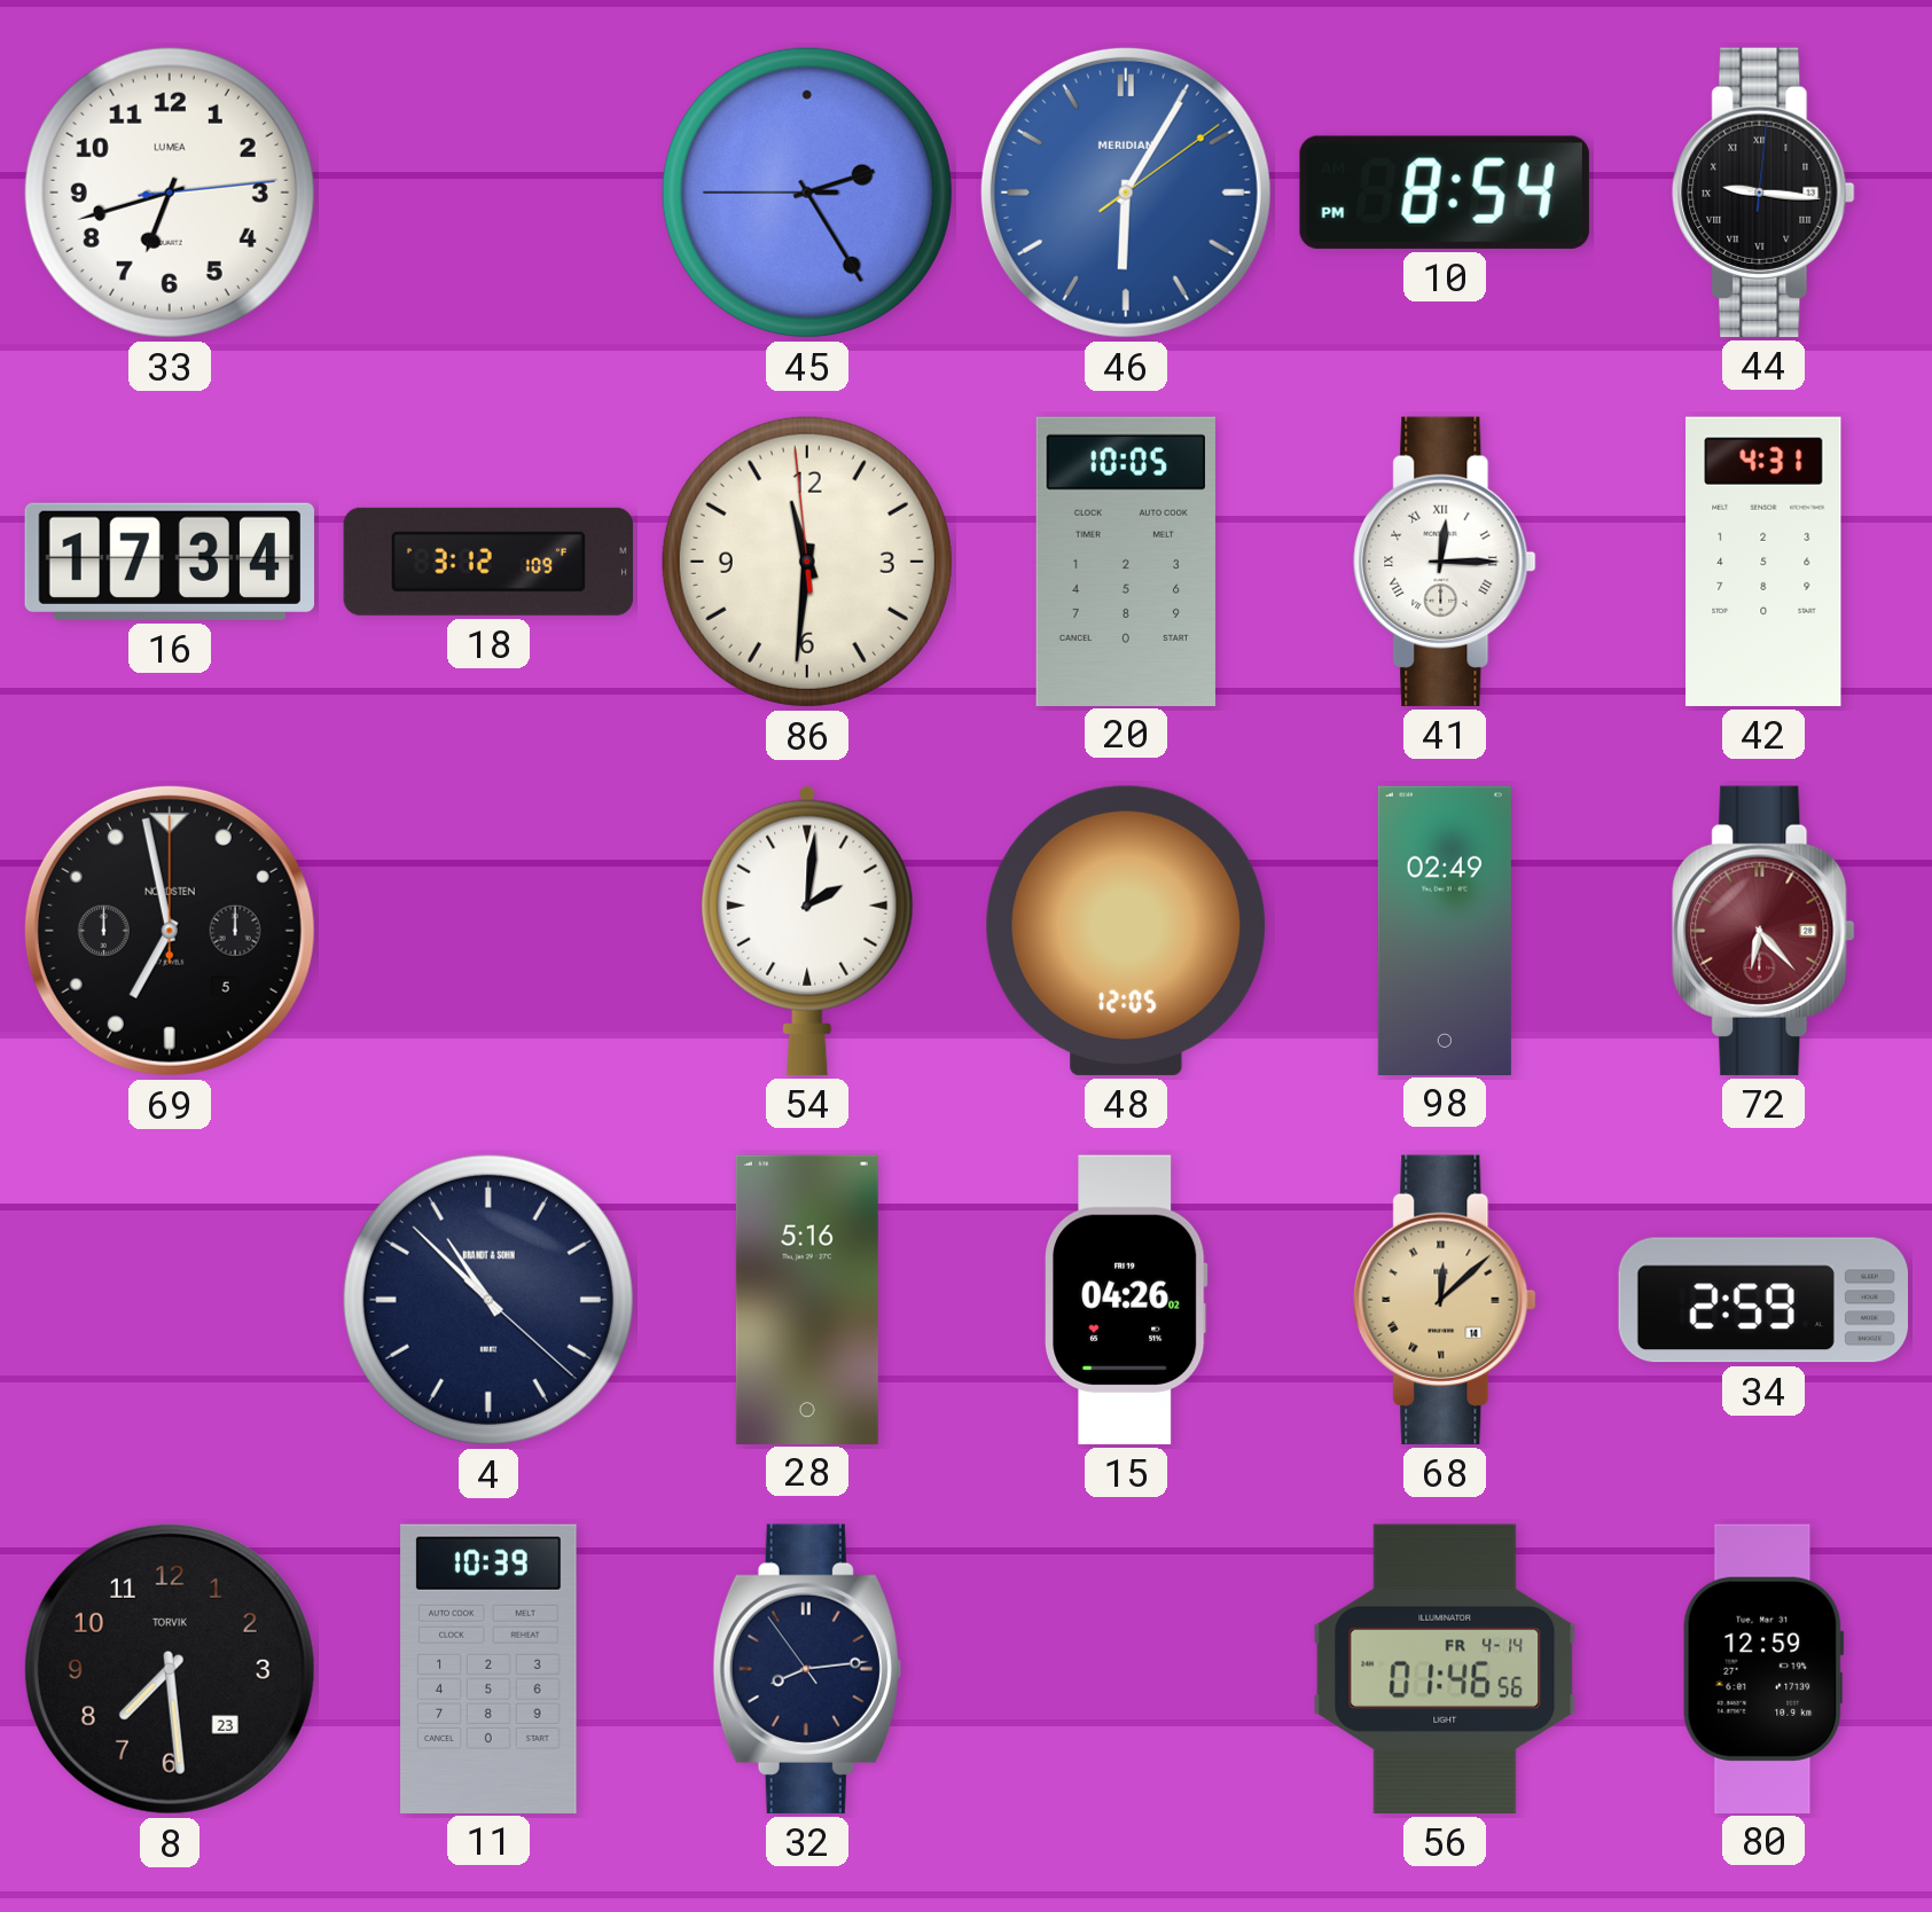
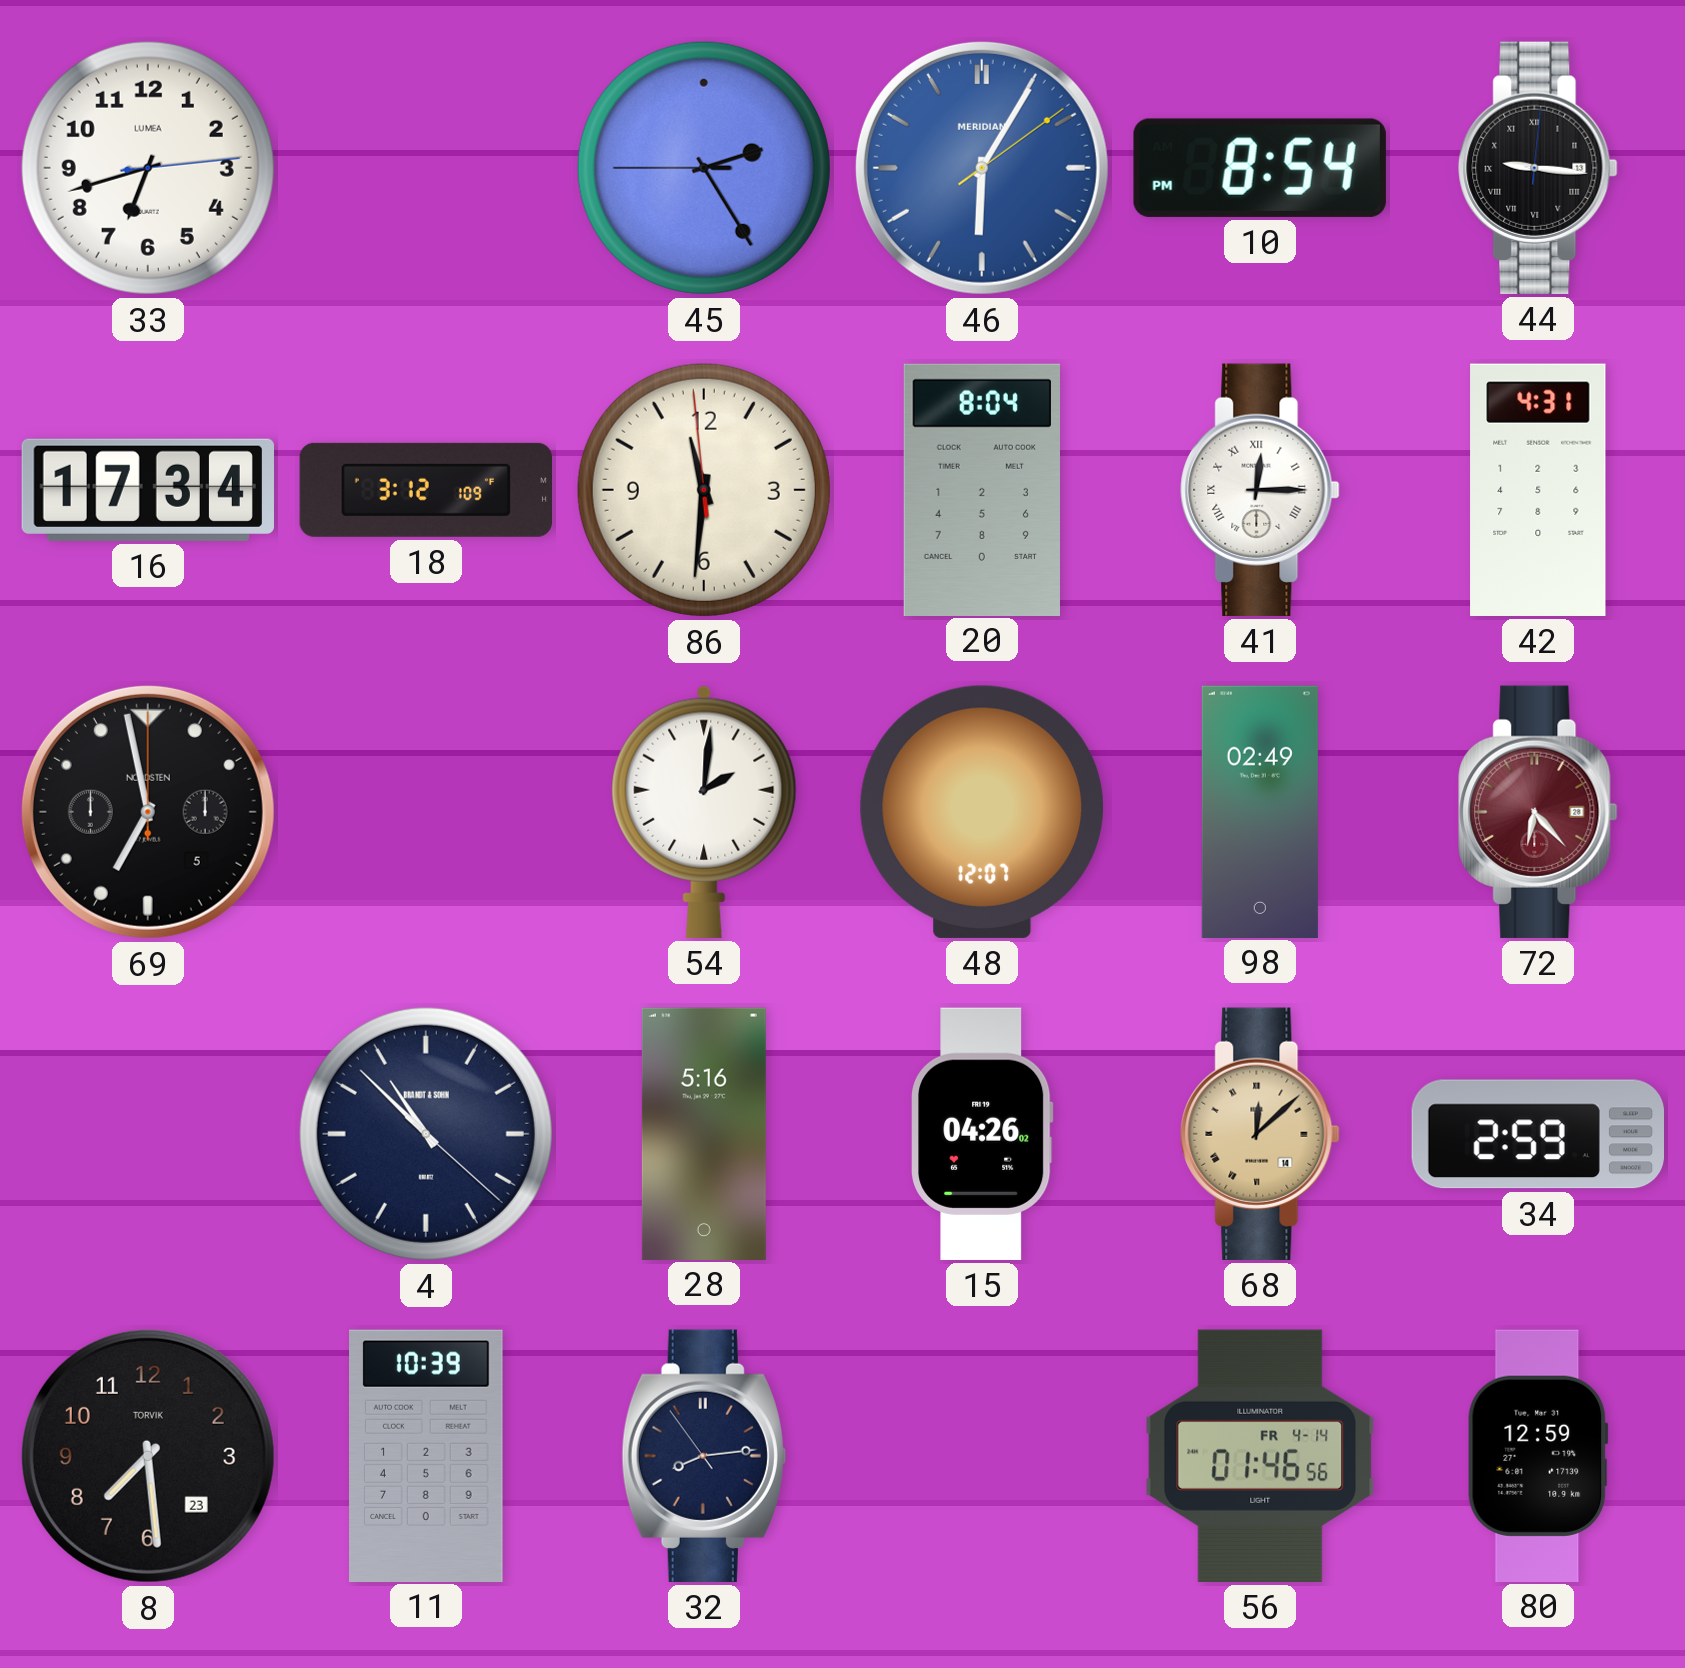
20: 10:05 -> 8:04 (982, 489)
48: 12:05 -> 12:07 (982, 812)
